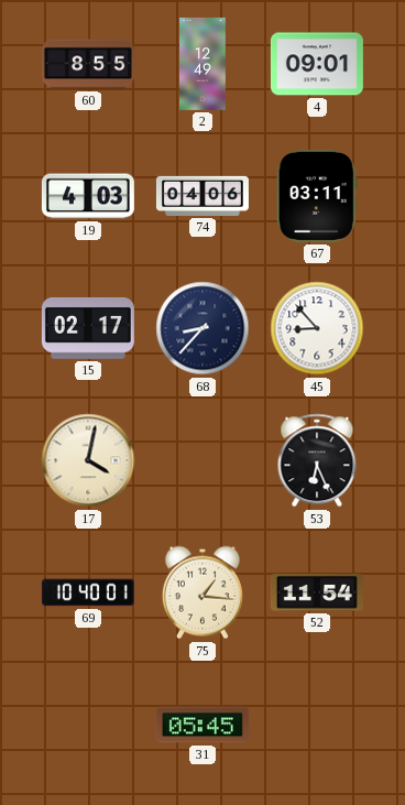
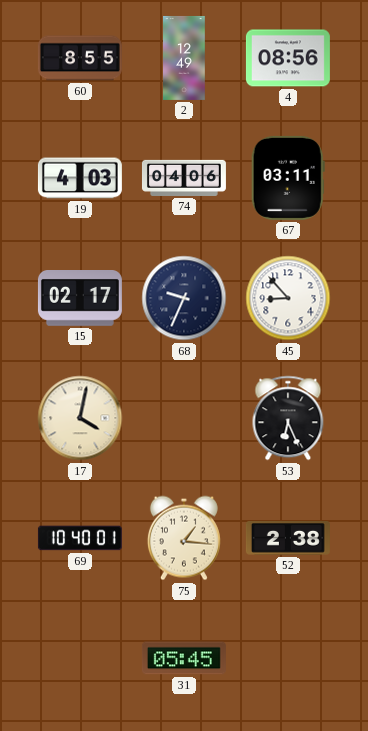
4: 09:01 -> 08:56 (288, 58)
68: 8:37 -> 9:34 (184, 298)
52: 11:54 -> 2:38 (288, 539)
